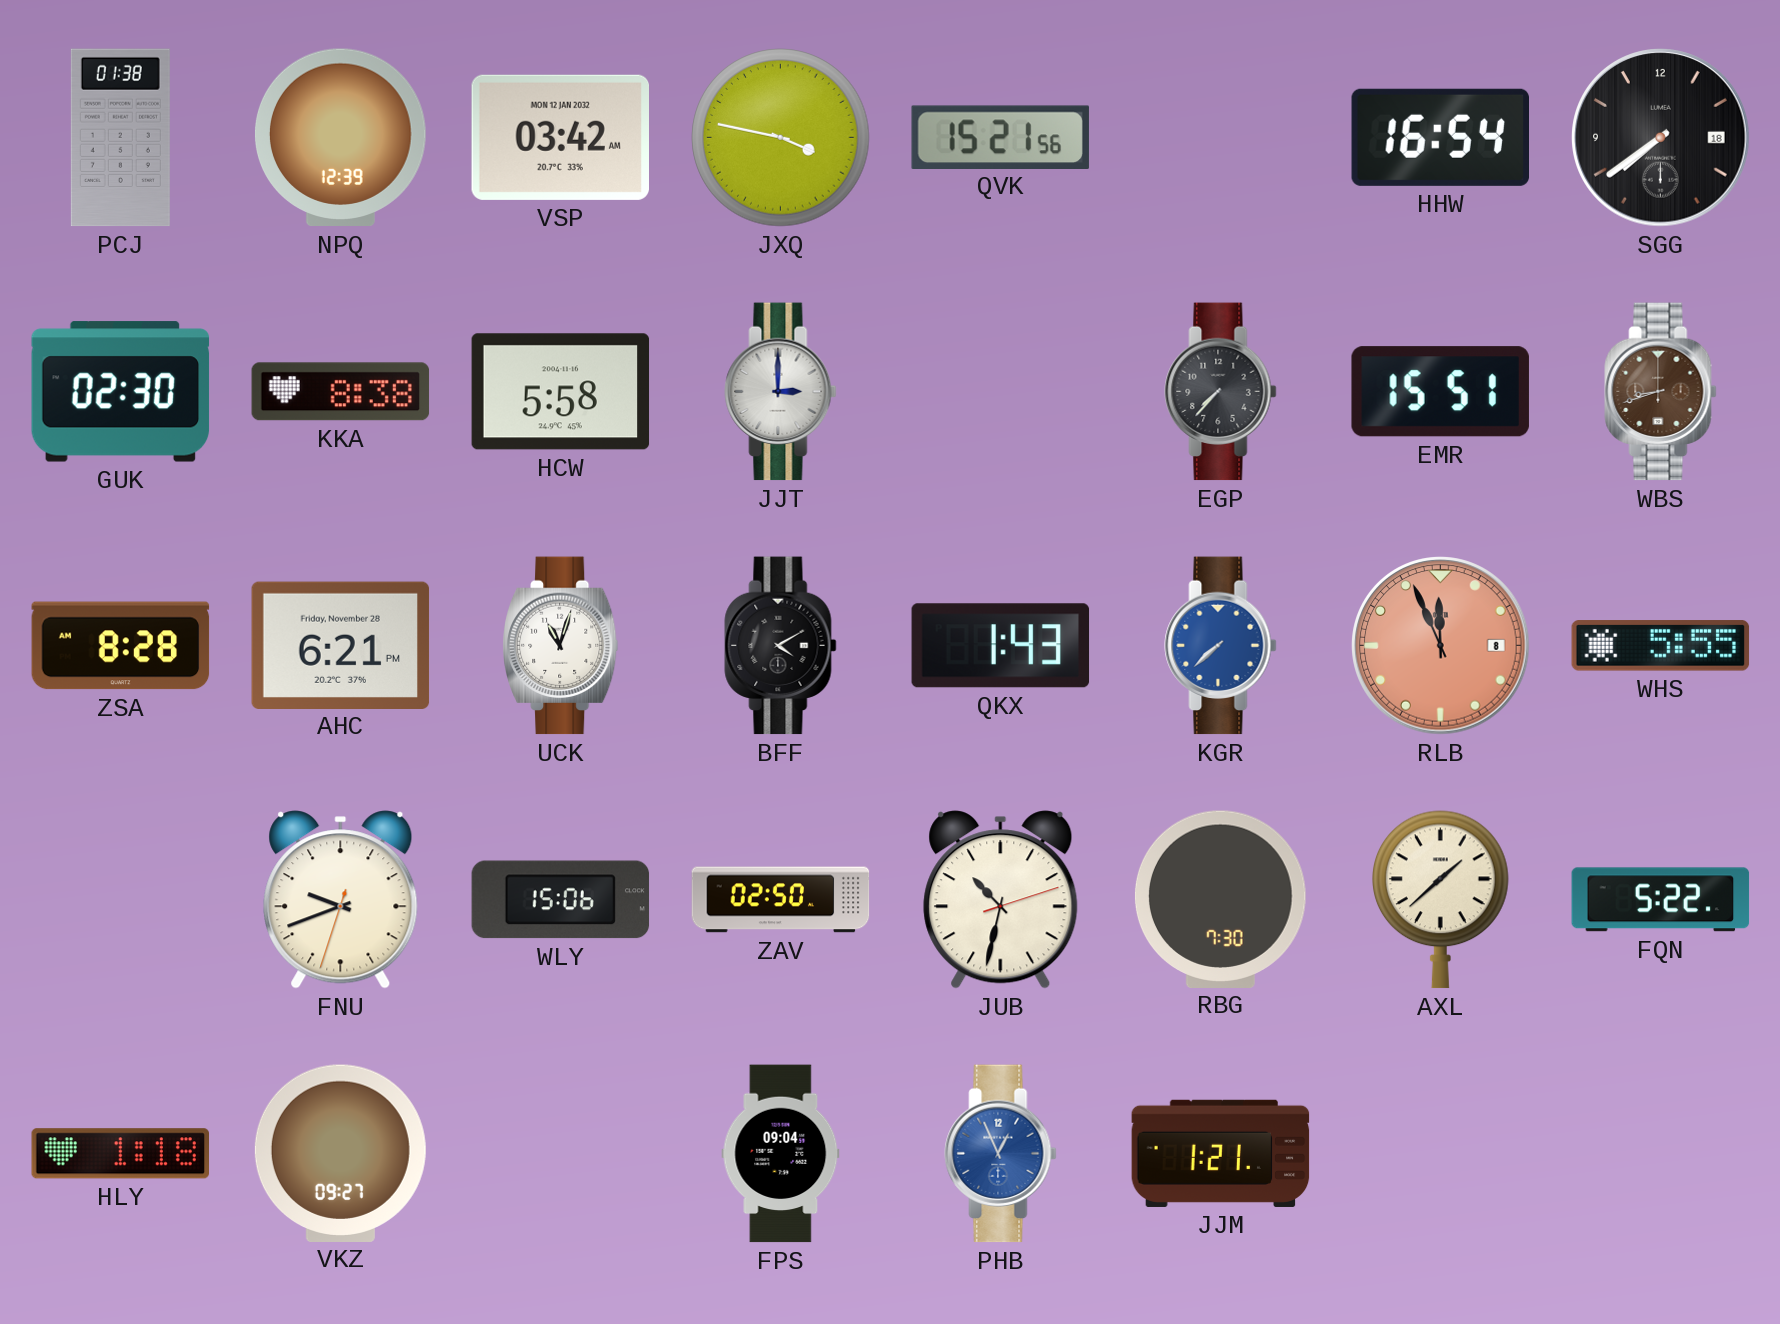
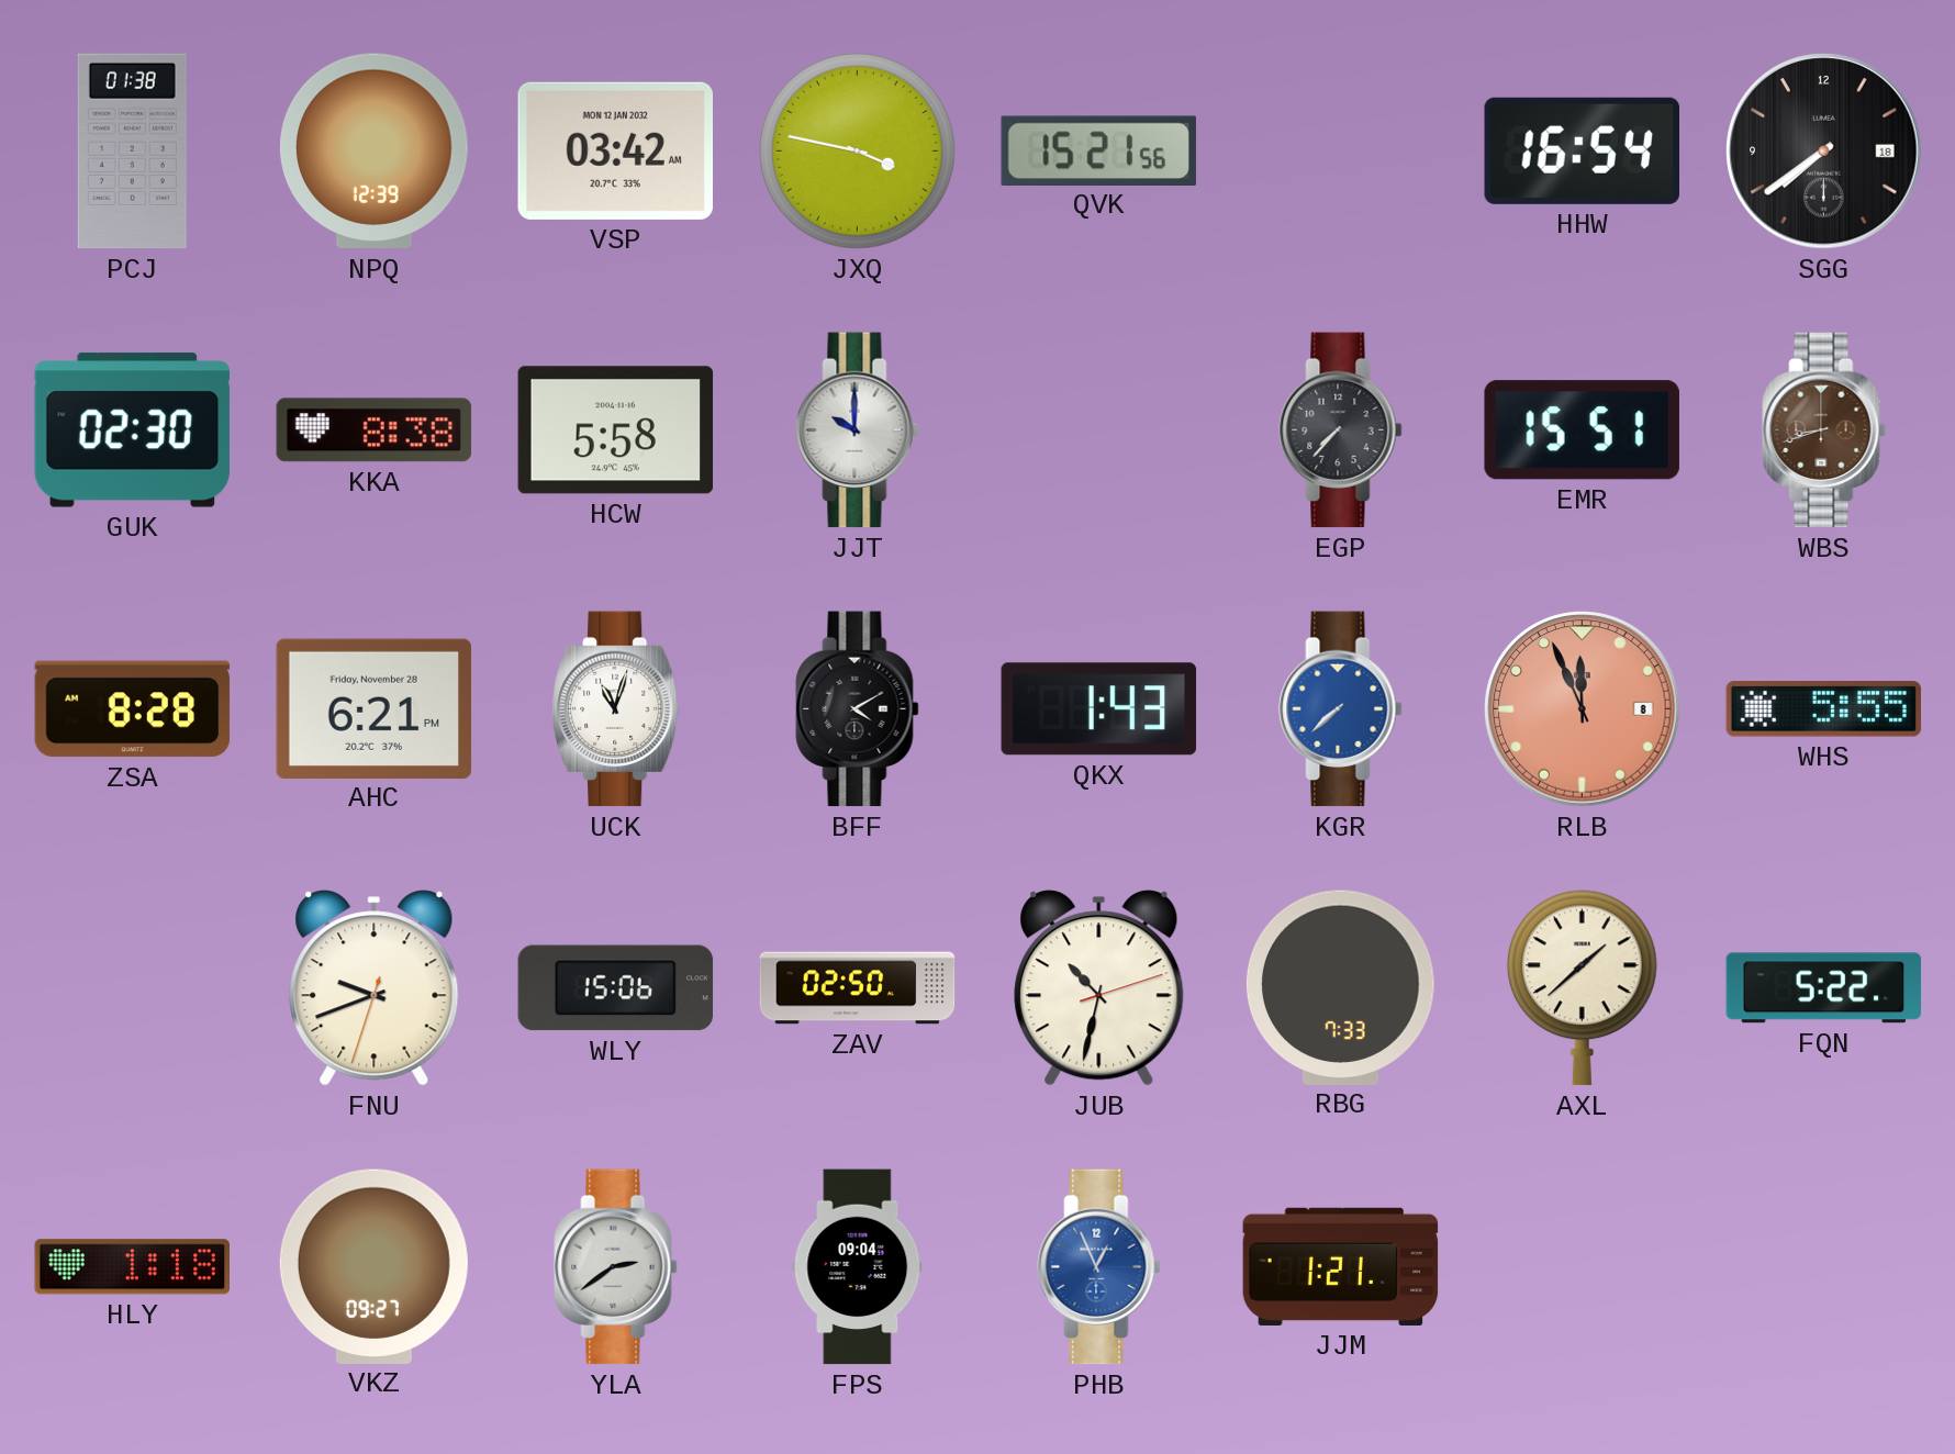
JJT: 3:00 -> 10:00 (858, 430)
RBG: 7:30 -> 7:33 (1340, 987)
YLA: none -> 2:39 (616, 1267)
